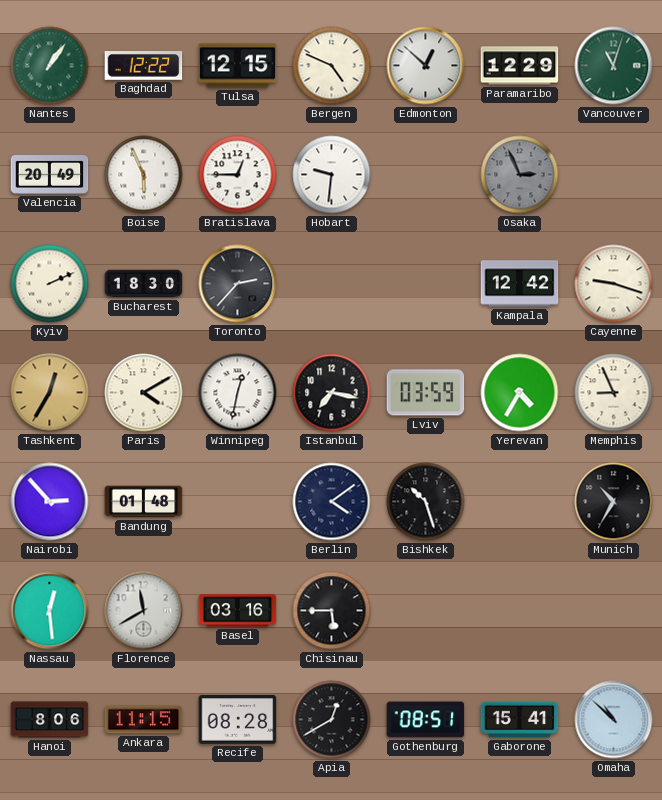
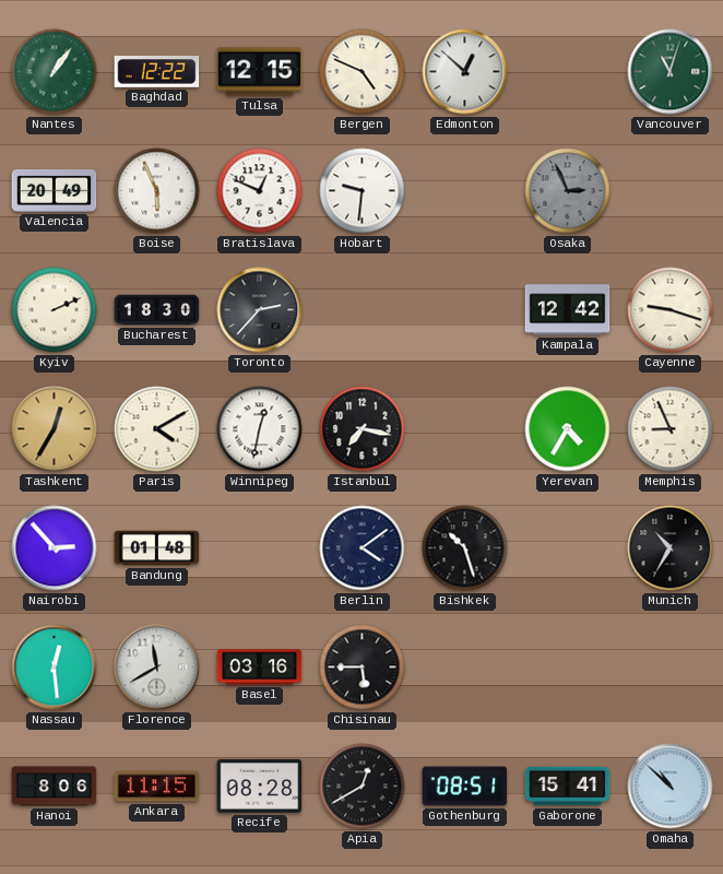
Paramaribo: 12:29 -> none (520, 66)
Bratislava: 12:45 -> 12:49 (260, 191)
Lviv: 03:59 -> none (426, 393)
